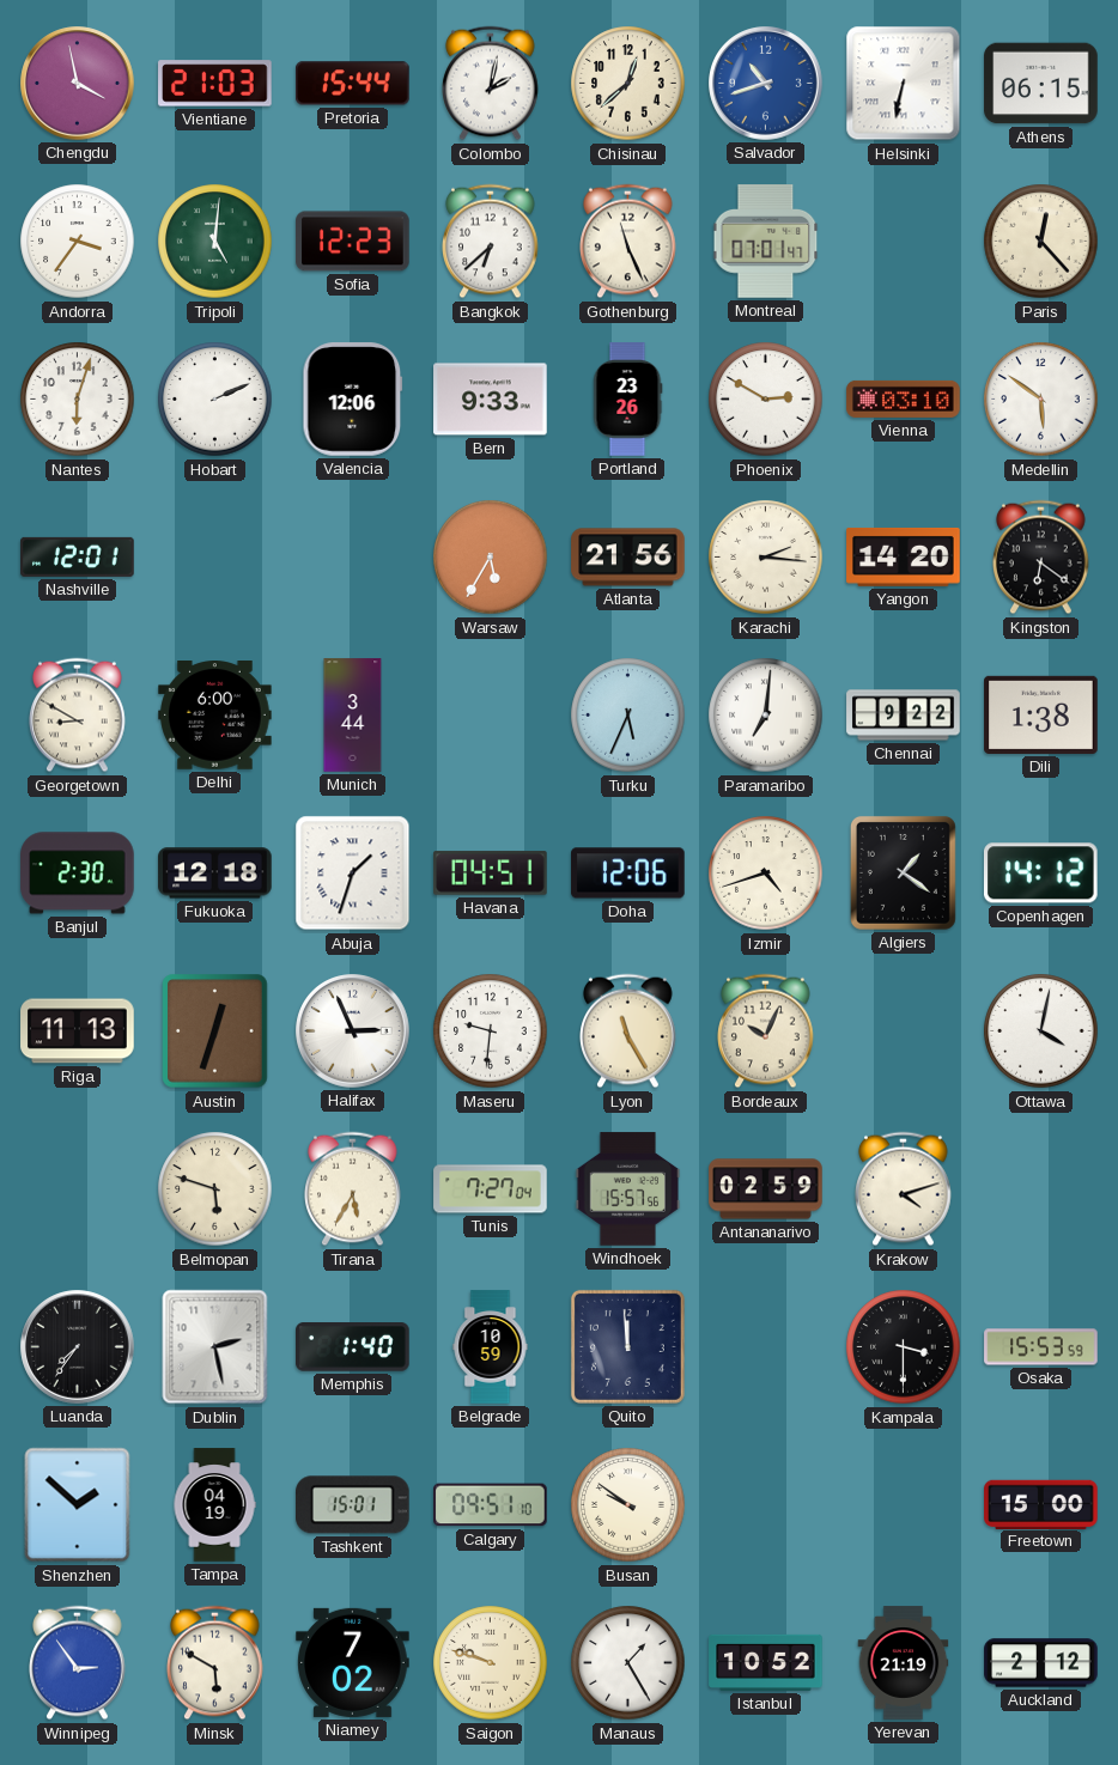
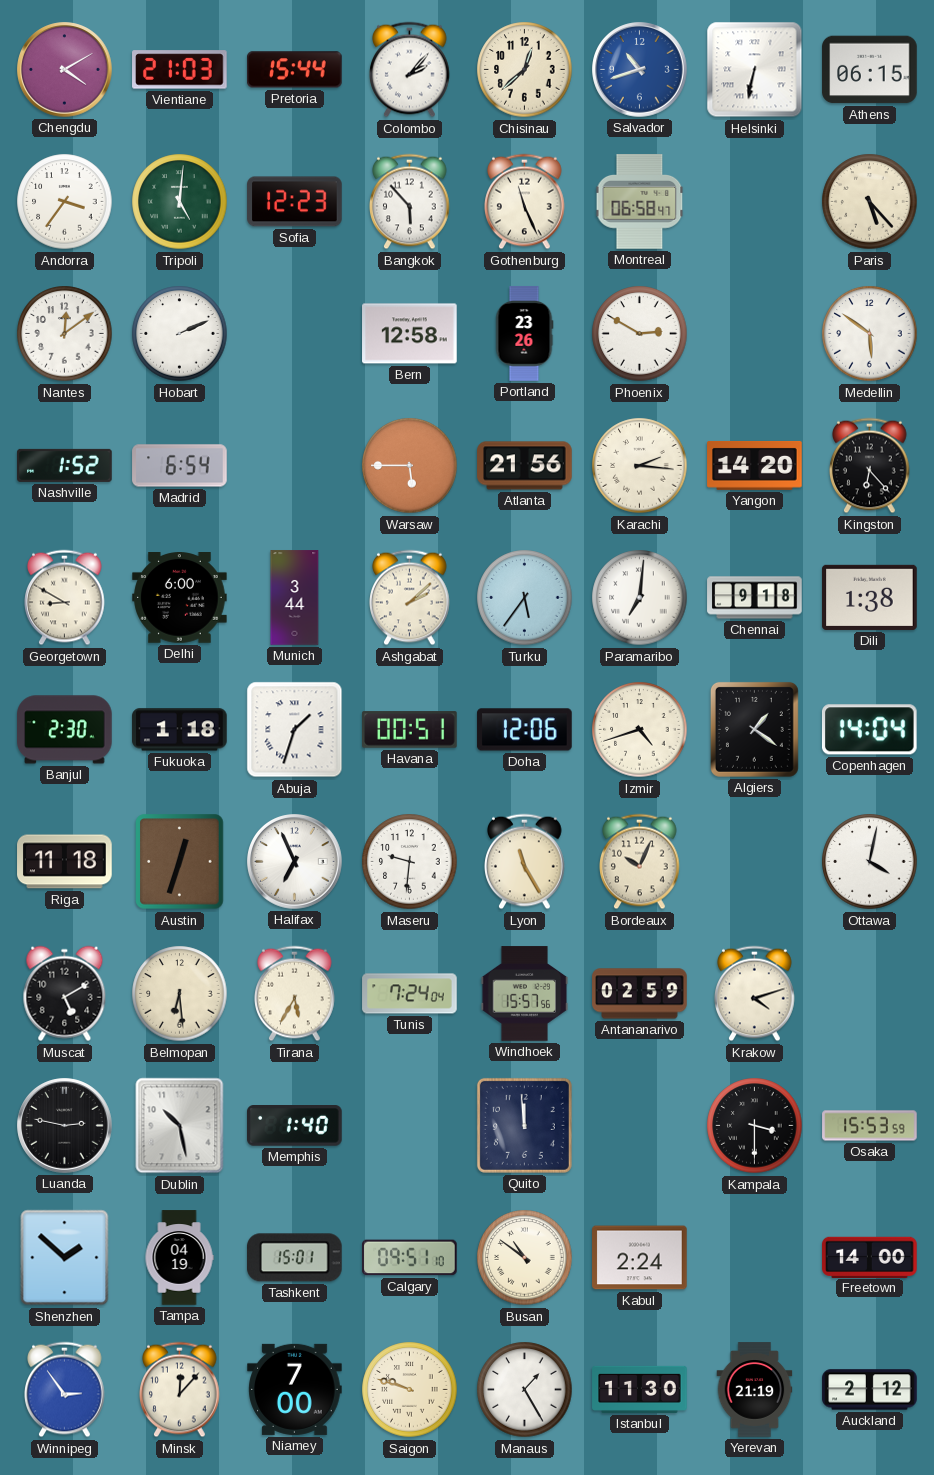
Chengdu: 3:58 -> 4:10 (65, 70)
Colombo: 2:02 -> 2:07 (410, 70)
Bangkok: 6:38 -> 5:53 (410, 202)
Montreal: 07:01 -> 06:58 (640, 202)
Paris: 12:23 -> 5:23 (870, 202)
Nantes: 6:03 -> 12:09 (65, 334)
Valencia: 12:06 -> none (353, 400)
Bern: 9:33 -> 12:58 (410, 334)
Vienna: 03:10 -> none (904, 398)
Nashville: 12:01 -> 1:52 (65, 465)
Madrid: none -> 6:54 (180, 466)
Warsaw: 5:35 -> 5:45 (410, 466)
Kingston: 6:21 -> 6:23 (870, 466)
Ashgabat: none -> 2:08 (410, 598)
Turku: 5:34 -> 5:36 (525, 598)
Chennai: 9:22 -> 9:18 (755, 598)
Fukuoka: 12:18 -> 1:18 (180, 730)
Havana: 04:51 -> 00:51 (410, 730)
Copenhagen: 14:12 -> 14:04 (869, 730)
Riga: 11:13 -> 11:18 (65, 862)
Halifax: 2:56 -> 6:56 (295, 862)
Muscat: none -> 5:10 (65, 994)
Belmopan: 5:48 -> 6:29 (180, 994)
Tunis: 7:27 -> 7:24 (410, 994)
Luanda: 7:36 -> 2:47 (65, 1126)
Dublin: 2:28 -> 10:28 (180, 1126)
Belgrade: 10:59 -> none (491, 1347)
Busan: 9:51 -> 10:51 (525, 1258)
Kabul: none -> 2:24 (640, 1258)
Freetown: 15:00 -> 14:00 (870, 1257)
Minsk: 5:50 -> 12:07 (180, 1390)
Niamey: 7:02 -> 7:00 (295, 1389)
Istanbul: 10:52 -> 11:30 (640, 1389)
